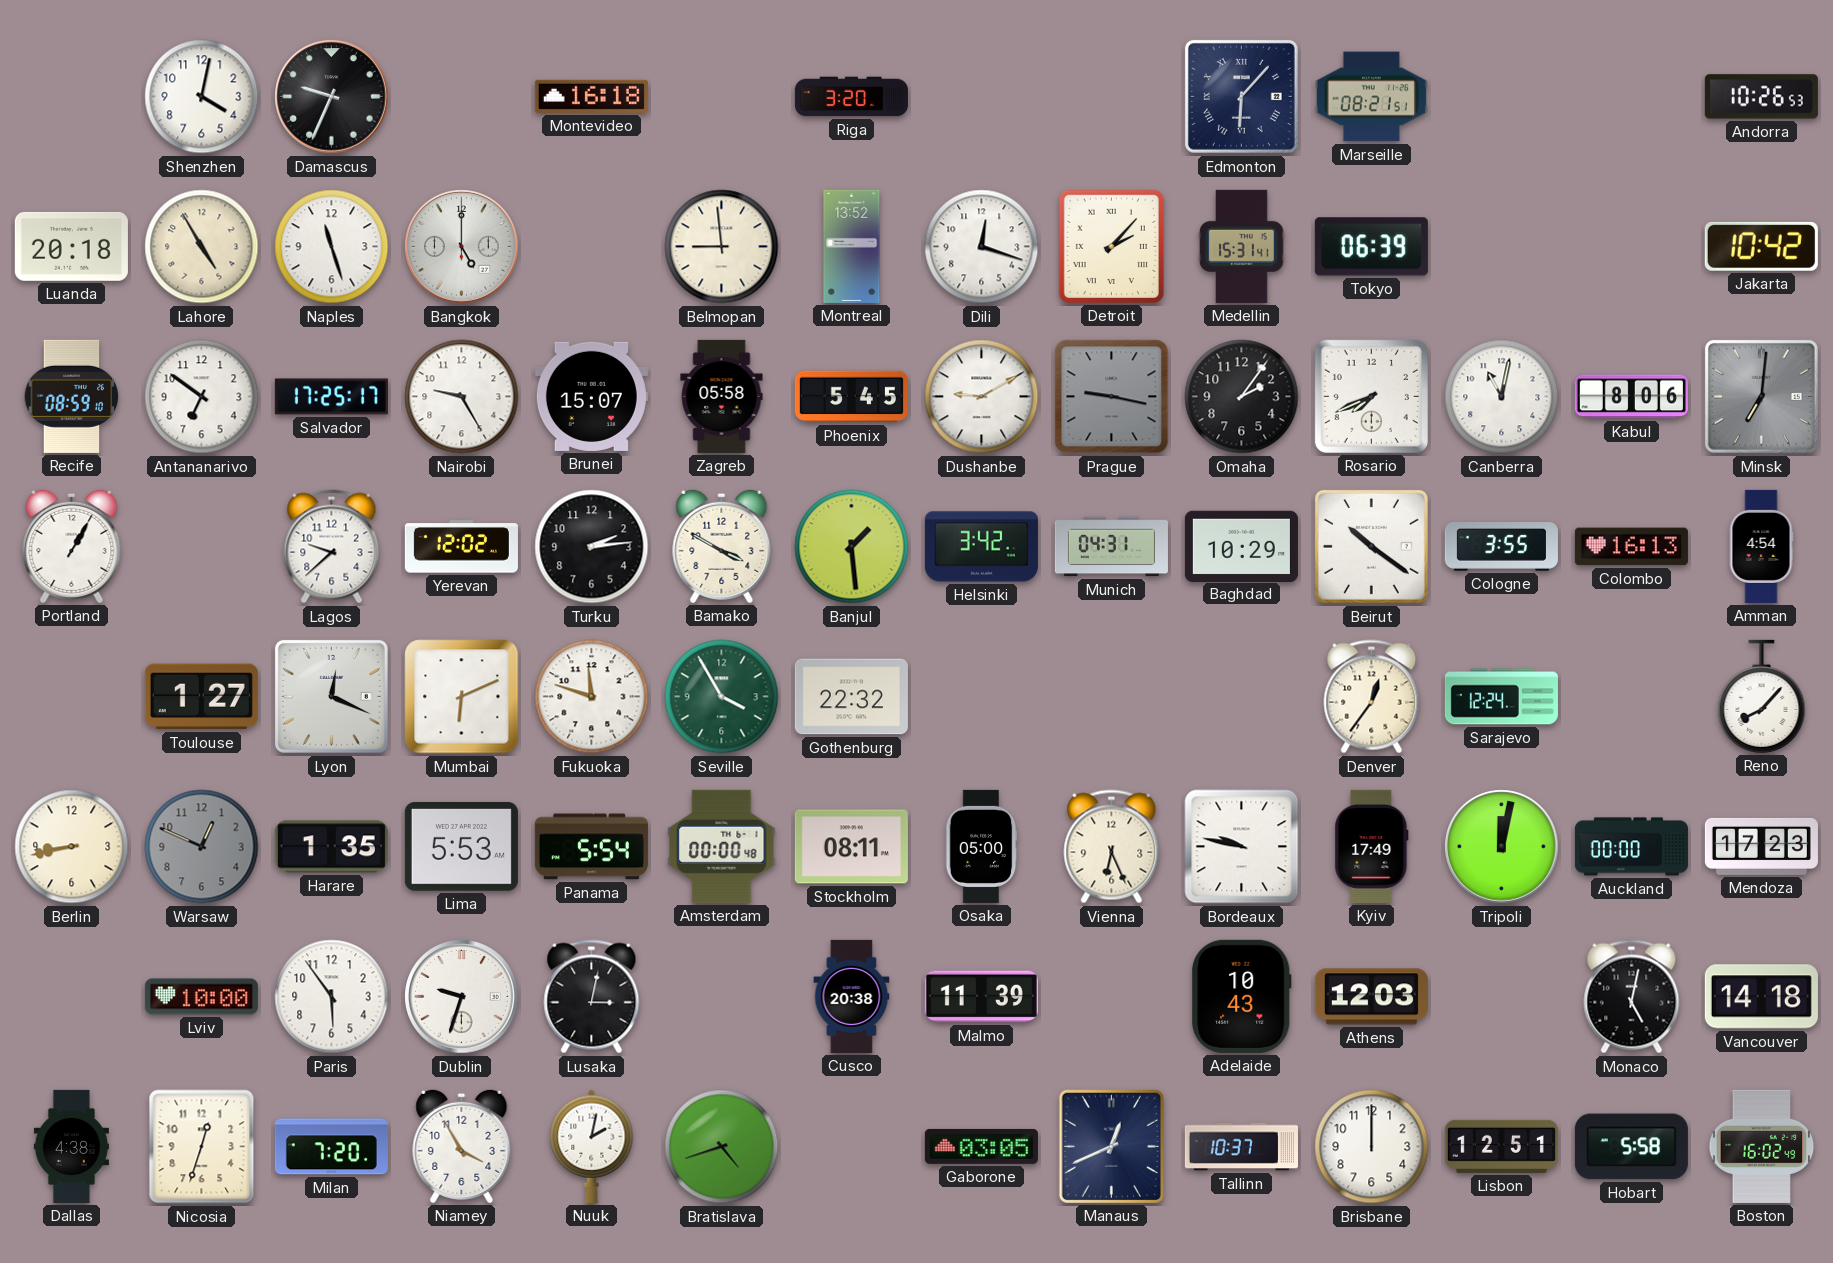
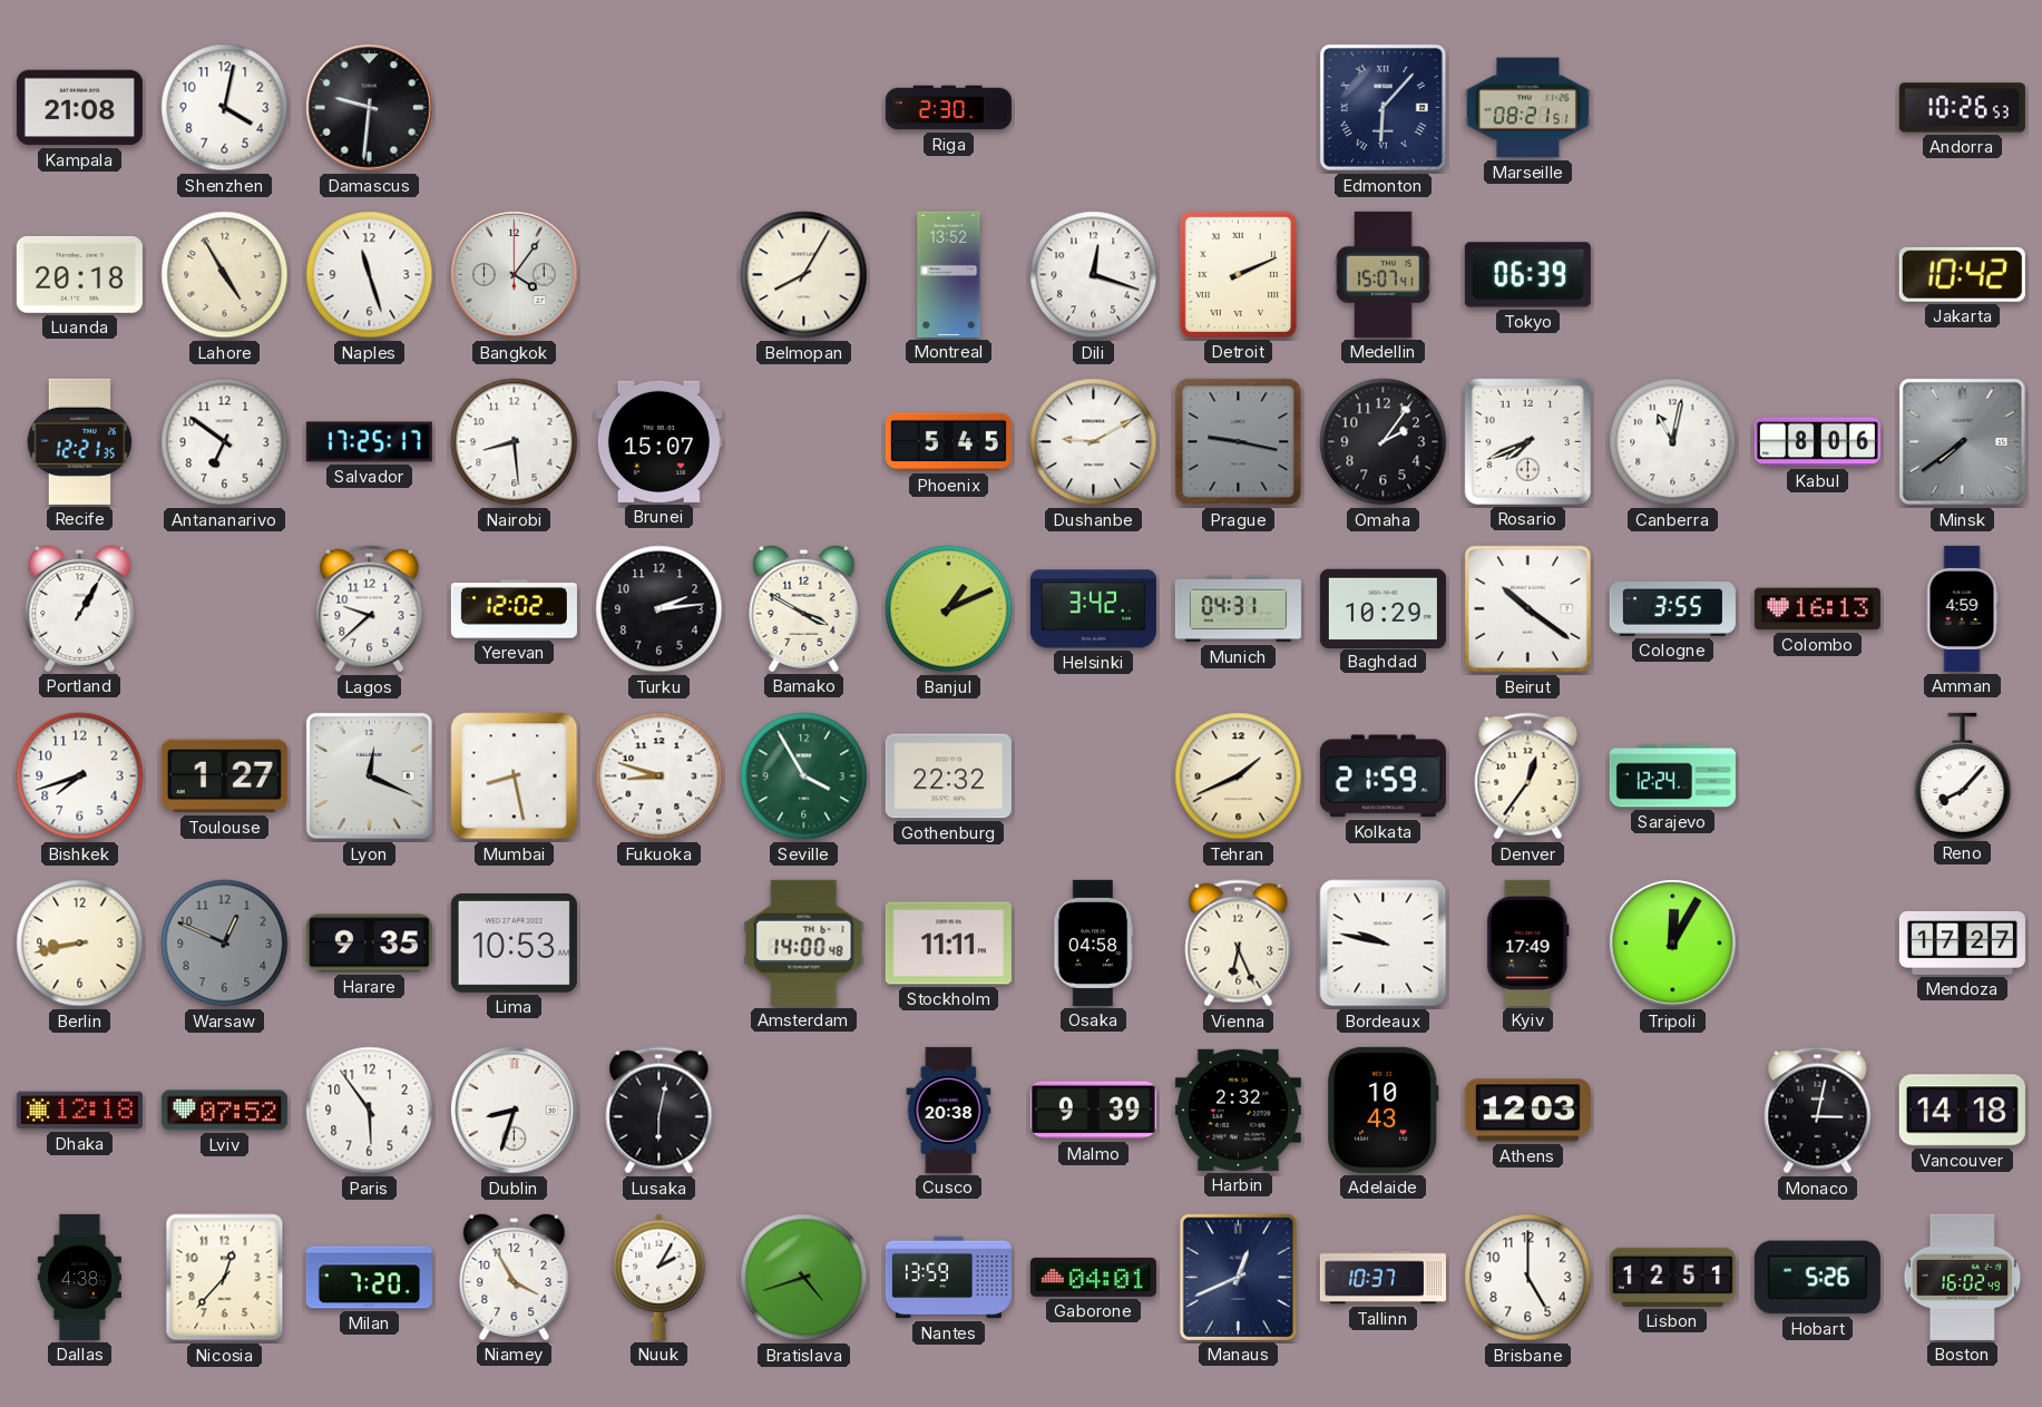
Kampala: none -> 21:08 (79, 108)
Damascus: 9:34 -> 9:31 (370, 108)
Montevideo: 16:18 -> none (591, 96)
Riga: 3:20 -> 2:30 (948, 108)
Bangkok: 5:00 -> 4:06 (515, 275)
Belmopan: 8:59 -> 8:05 (804, 275)
Detroit: 2:07 -> 2:11 (1238, 274)
Medellin: 15:31 -> 15:07 (1384, 274)
Recife: 08:59 -> 12:21 (80, 441)
Nairobi: 9:25 -> 8:29 (515, 442)
Zagreb: 05:58 -> none (722, 396)
Minsk: 7:01 -> 7:39 (1962, 441)
Banjul: 1:29 -> 1:11 (949, 609)
Amman: 4:54 -> 4:59 (1962, 608)
Bishkek: none -> 7:42 (80, 776)
Mumbai: 6:11 -> 8:28 (515, 776)
Fukuoka: 11:48 -> 8:48 (660, 776)
Tehran: none -> 1:41 (1239, 776)
Kolkata: none -> 21:59 (1382, 776)
Harare: 1:35 -> 9:35 (369, 944)
Lima: 5:53 -> 10:53 (514, 944)
Panama: 5:54 -> none (591, 847)
Amsterdam: 00:00 -> 14:00 (804, 942)
Stockholm: 08:11 -> 11:11 (948, 944)
Osaka: 05:00 -> 04:58 (1093, 942)
Tripoli: 12:02 -> 12:05 (1673, 944)
Auckland: 00:00 -> none (1631, 847)
Mendoza: 17:23 -> 17:27 (1962, 942)
Dhaka: none -> 12:18 (79, 1111)
Lviv: 10:00 -> 07:52 (224, 1111)
Dublin: 9:33 -> 8:33 (515, 1111)
Lusaka: 3:02 -> 6:02 (660, 1111)
Malmo: 11:39 -> 9:39 (1093, 1111)
Harbin: none -> 2:32 (1238, 1110)
Monaco: 5:02 -> 3:02 (1818, 1111)
Nicosia: 12:33 -> 12:37 (225, 1278)
Nuuk: 2:02 -> 2:05 (660, 1277)
Nantes: none -> 13:59 (948, 1278)
Gaborone: 03:05 -> 04:01 (1093, 1277)
Brisbane: 12:00 -> 5:00 (1528, 1278)
Hobart: 5:58 -> 5:26 (1817, 1278)
